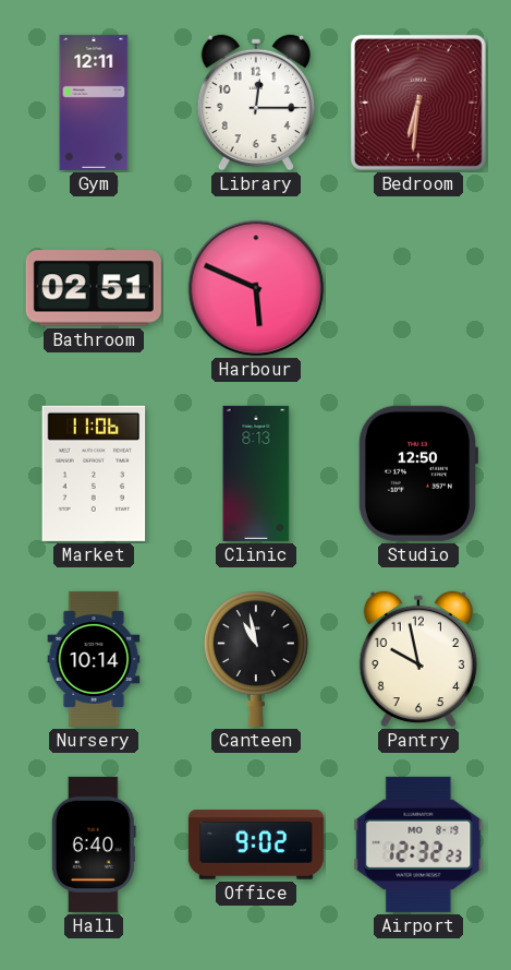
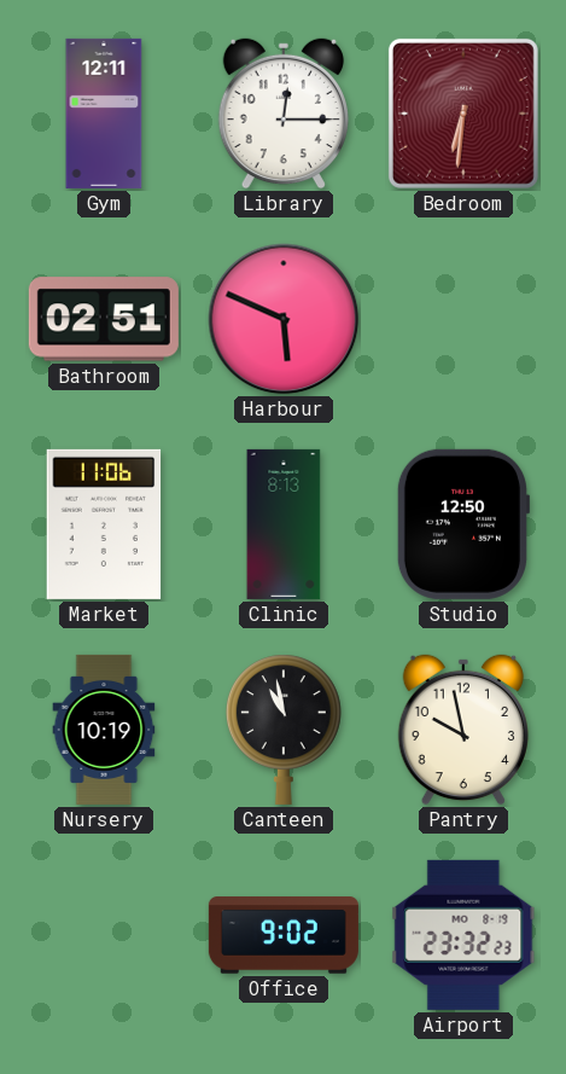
Nursery: 10:14 -> 10:19 (104, 730)
Hall: 6:40 -> none (94, 845)
Airport: 12:32 -> 23:32 (463, 935)
